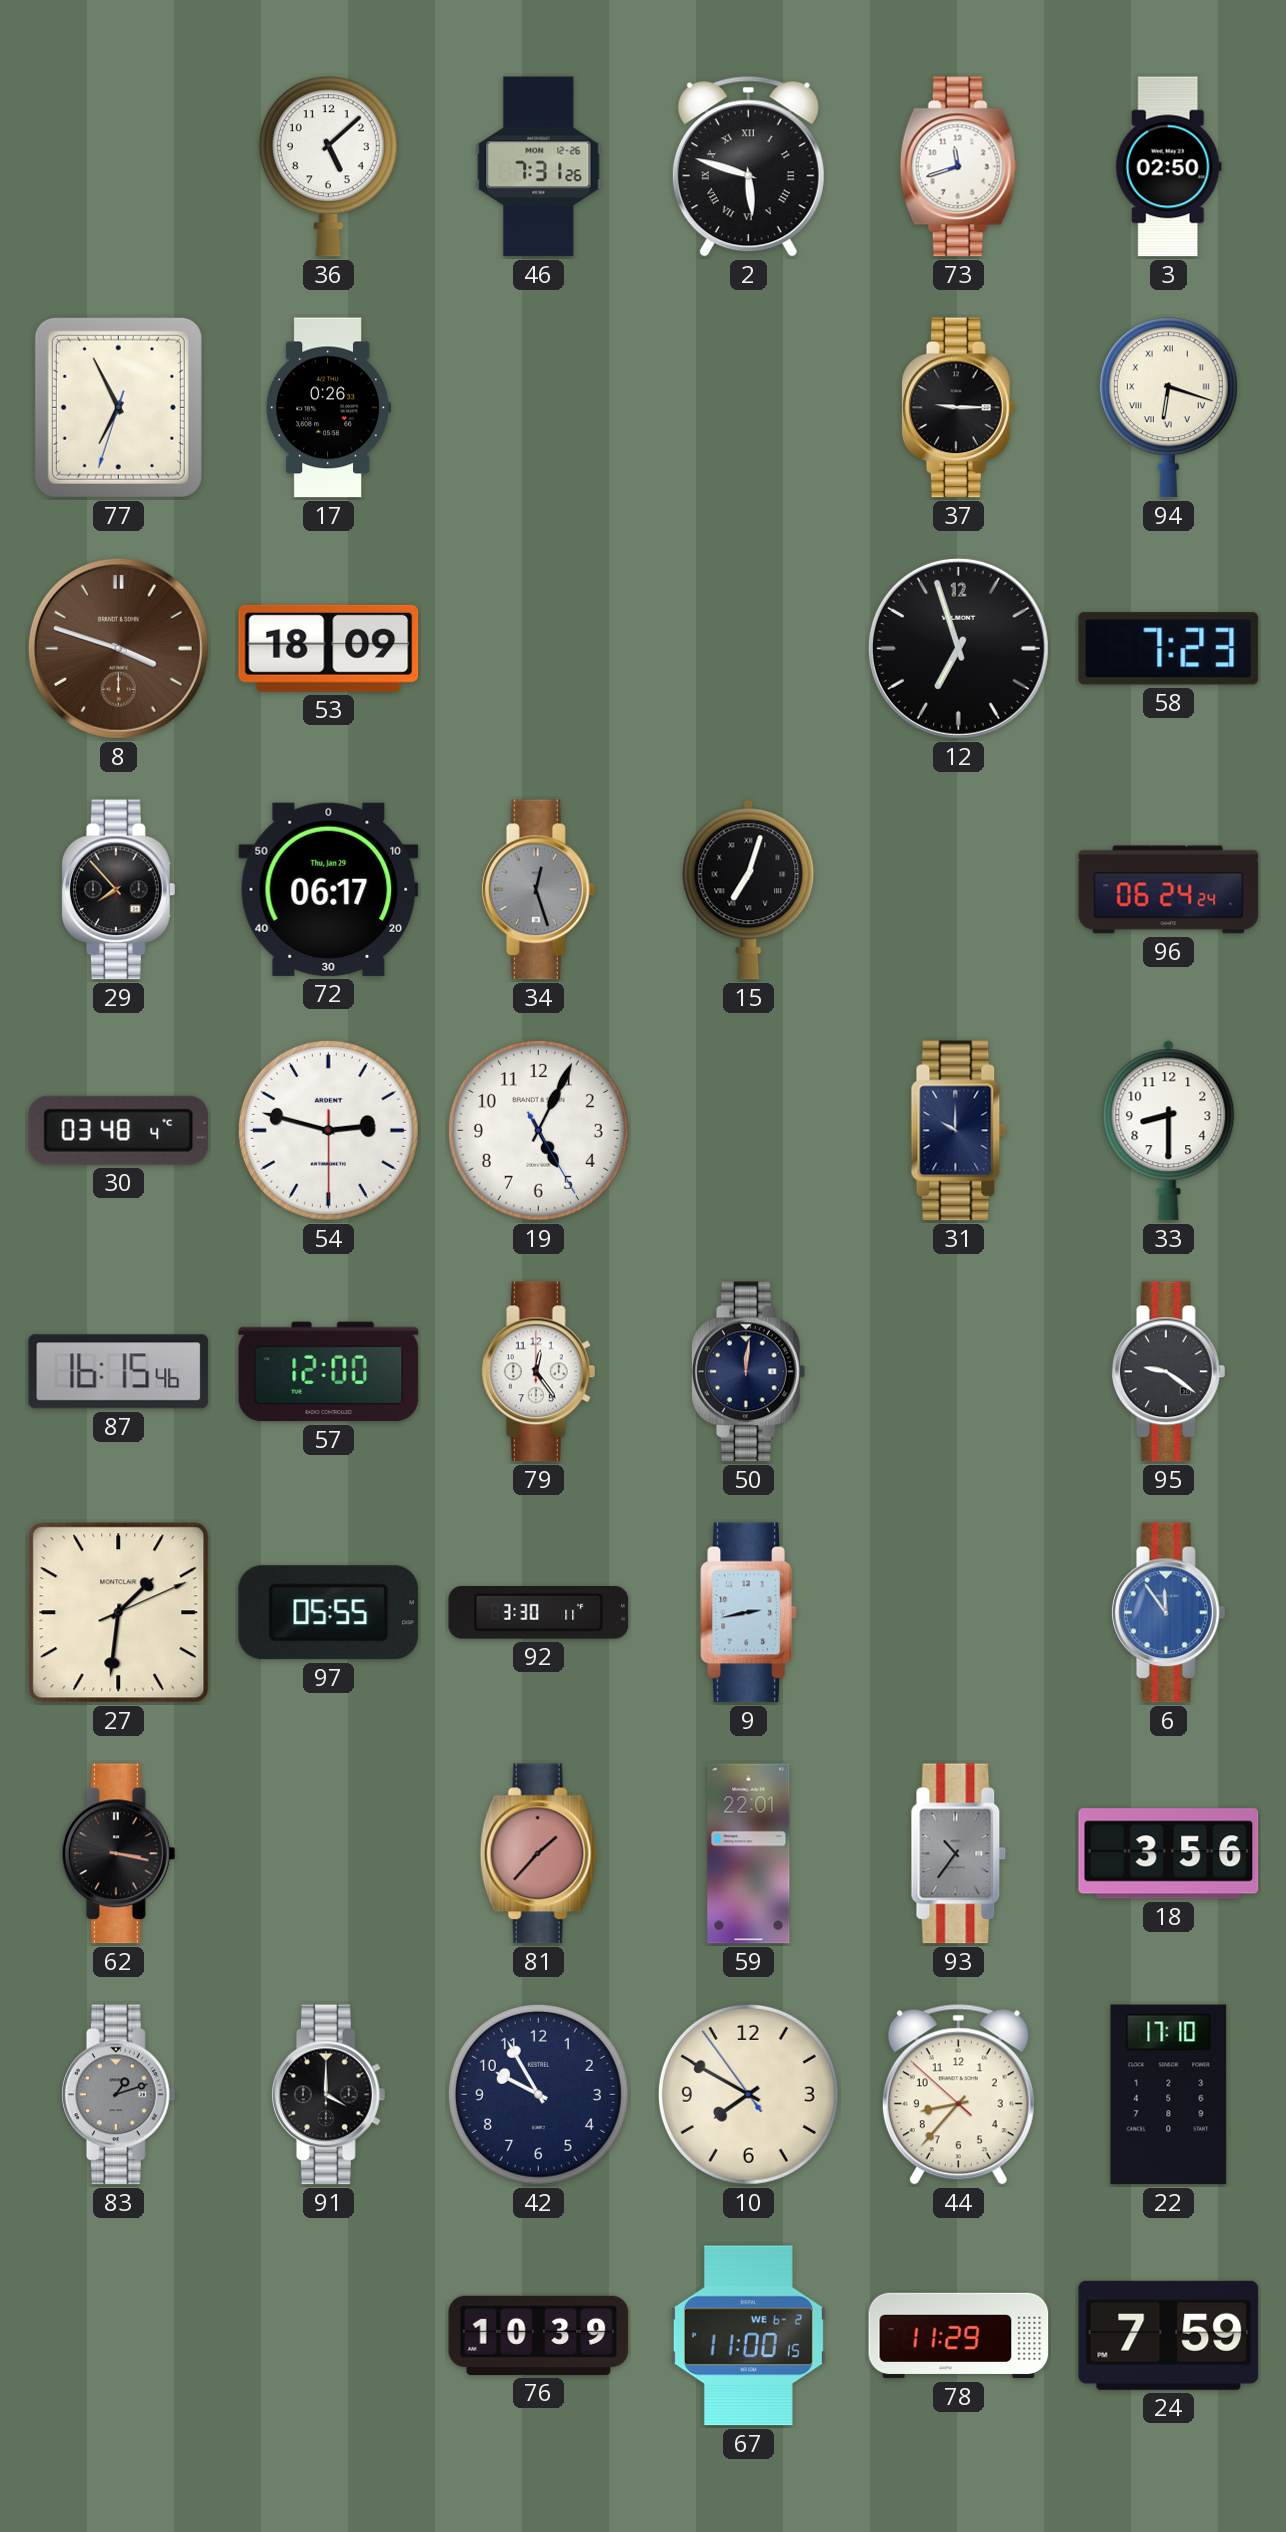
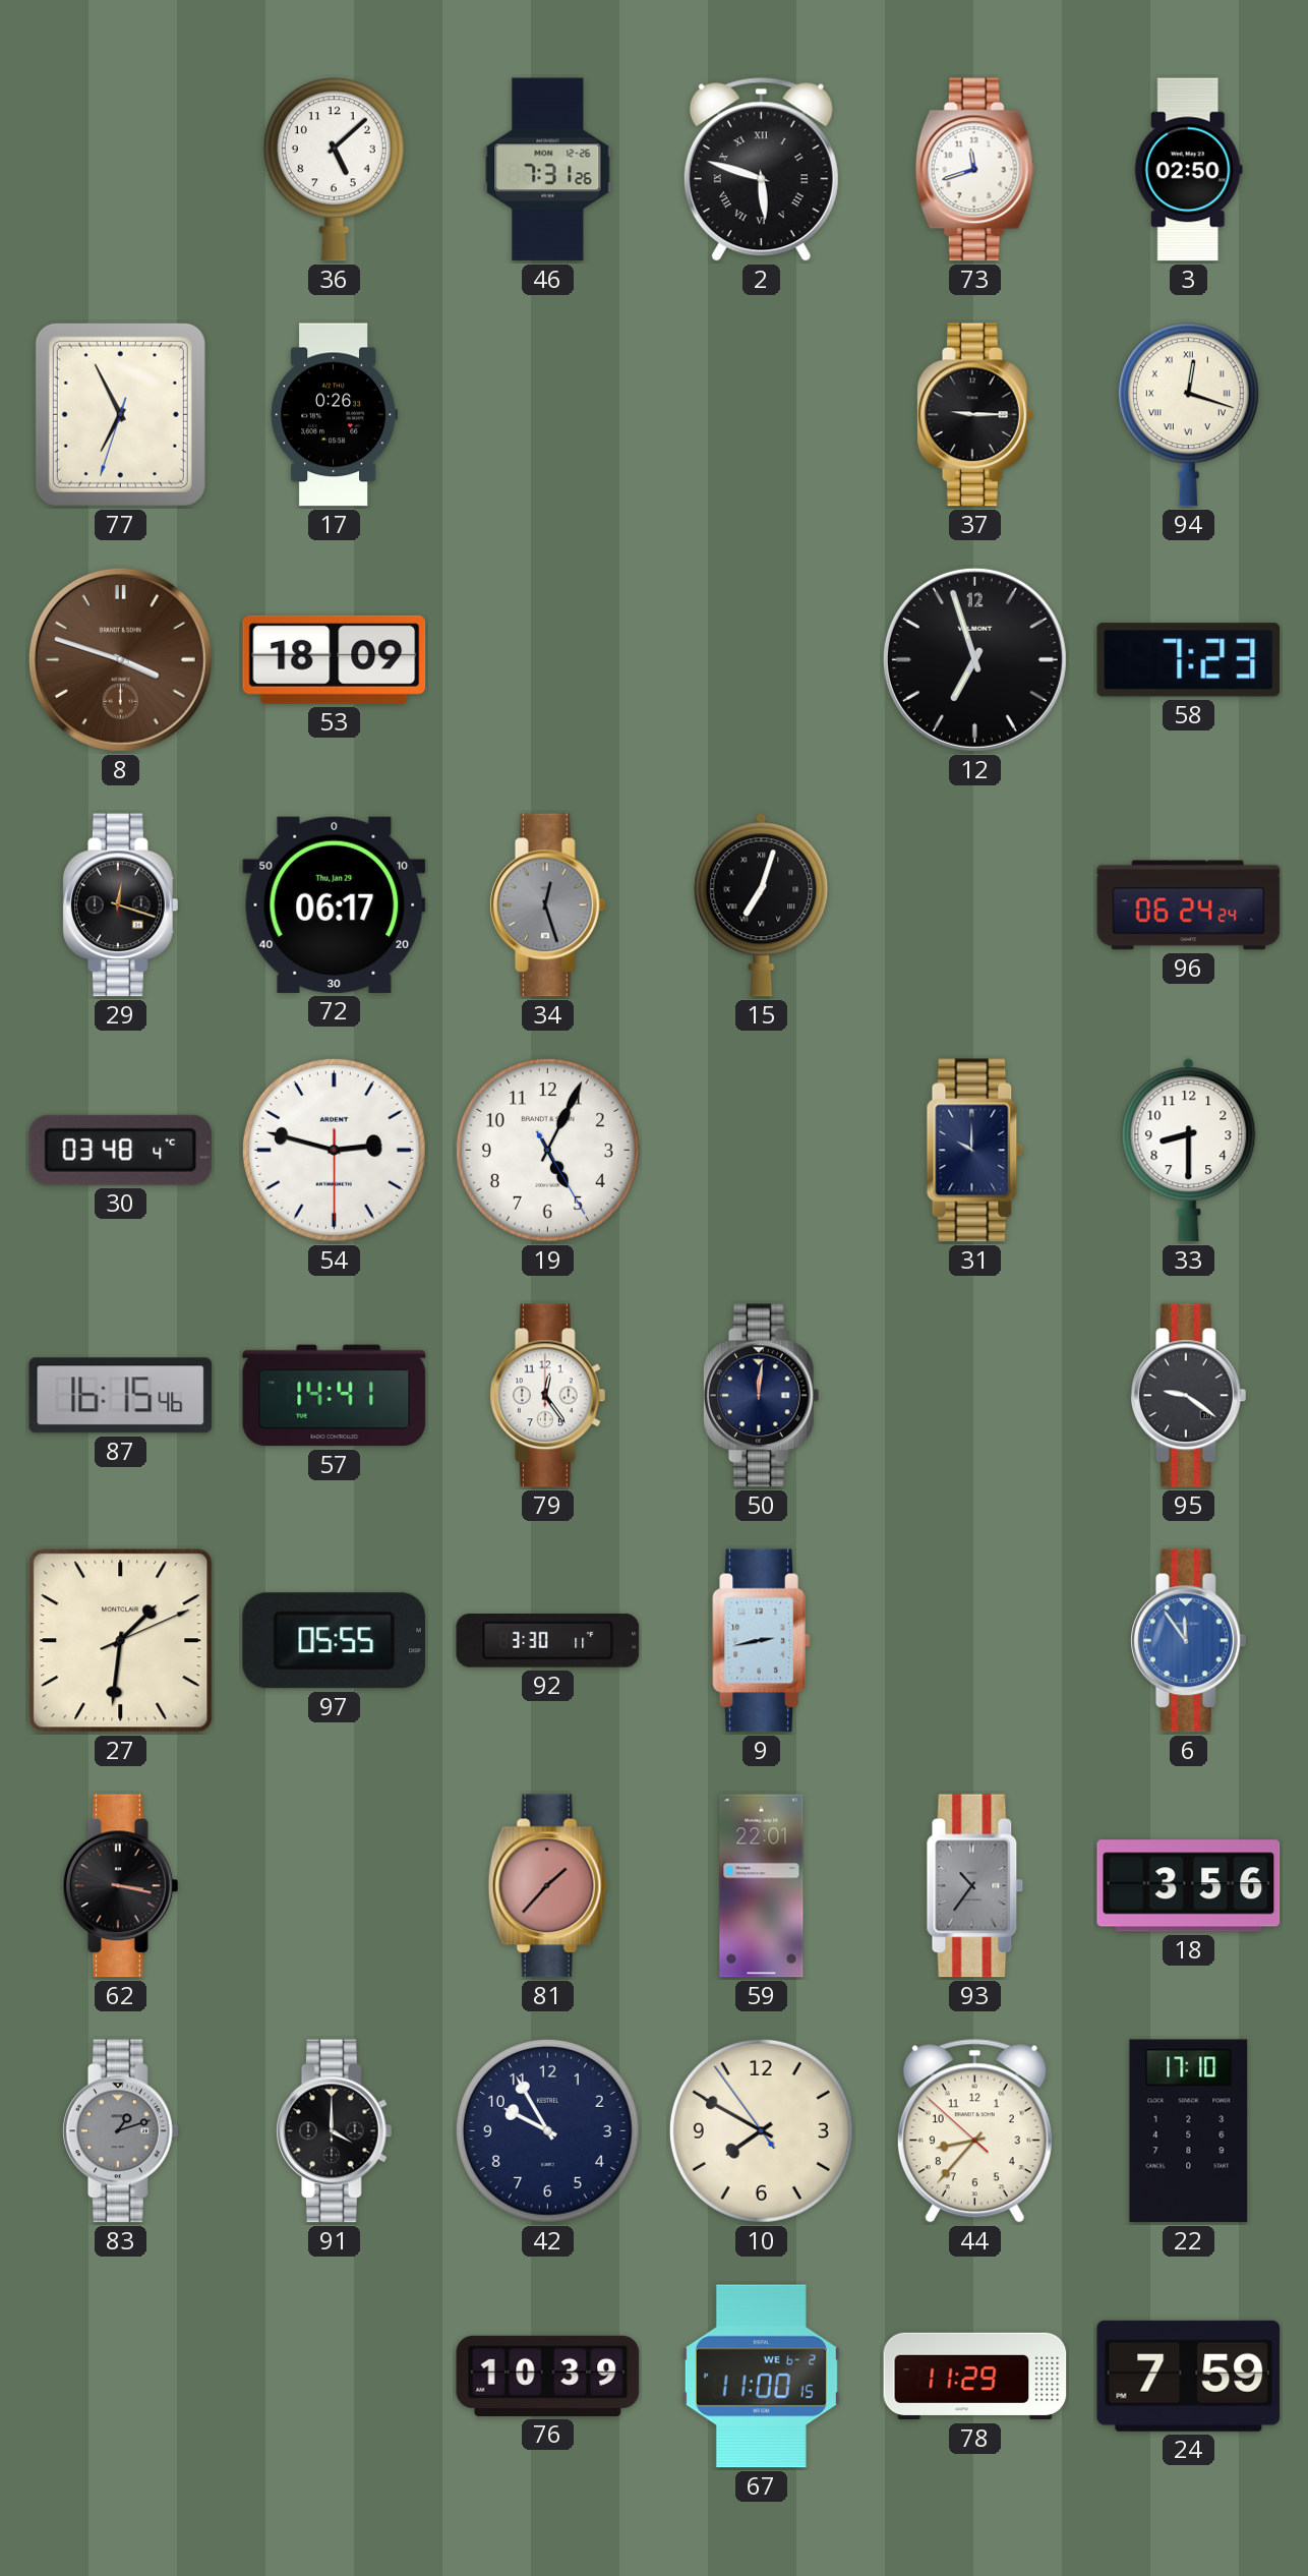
94: 6:18 -> 12:18 (1188, 415)
29: 7:53 -> 12:18 (120, 905)
57: 12:00 -> 14:41 (335, 1396)
